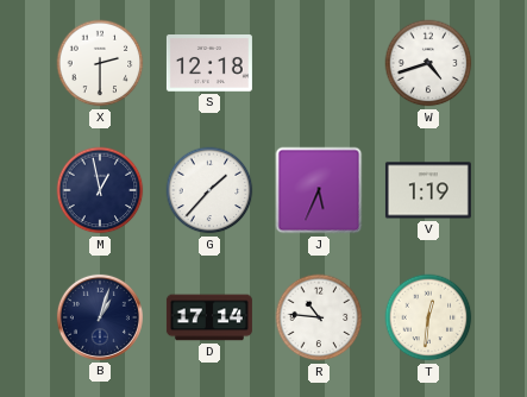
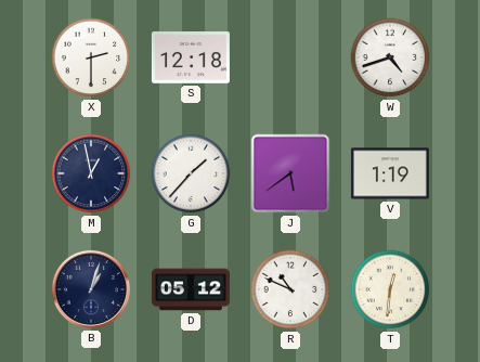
J: 5:34 -> 5:39 (290, 173)
D: 17:14 -> 05:12 (191, 289)
R: 10:46 -> 10:49 (290, 289)
